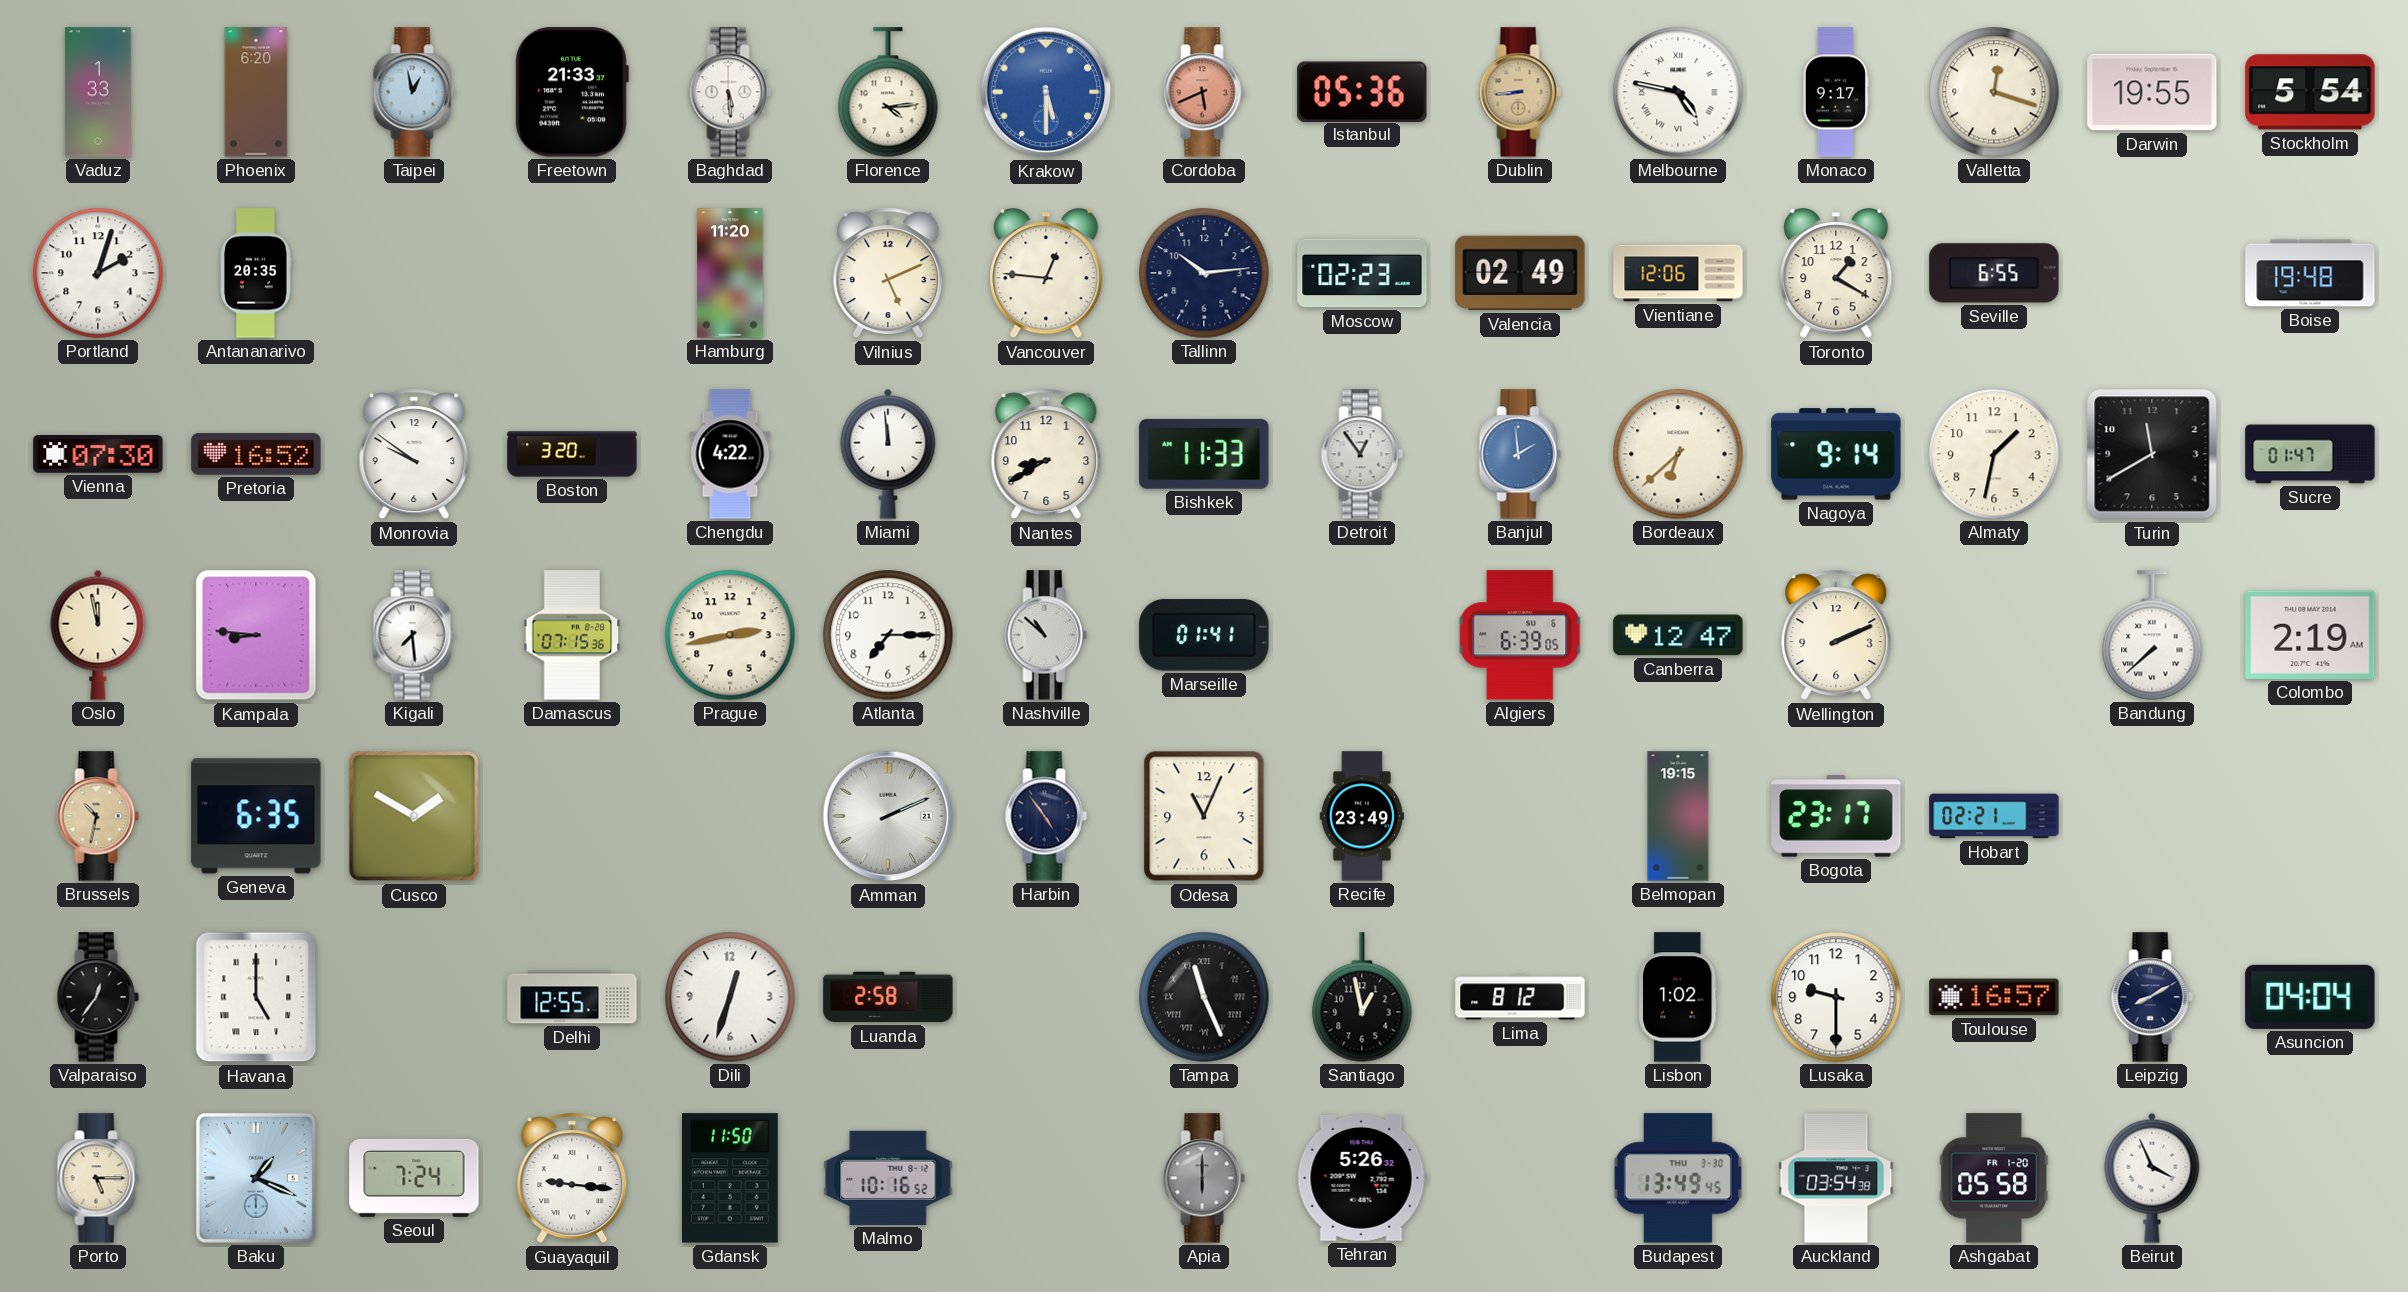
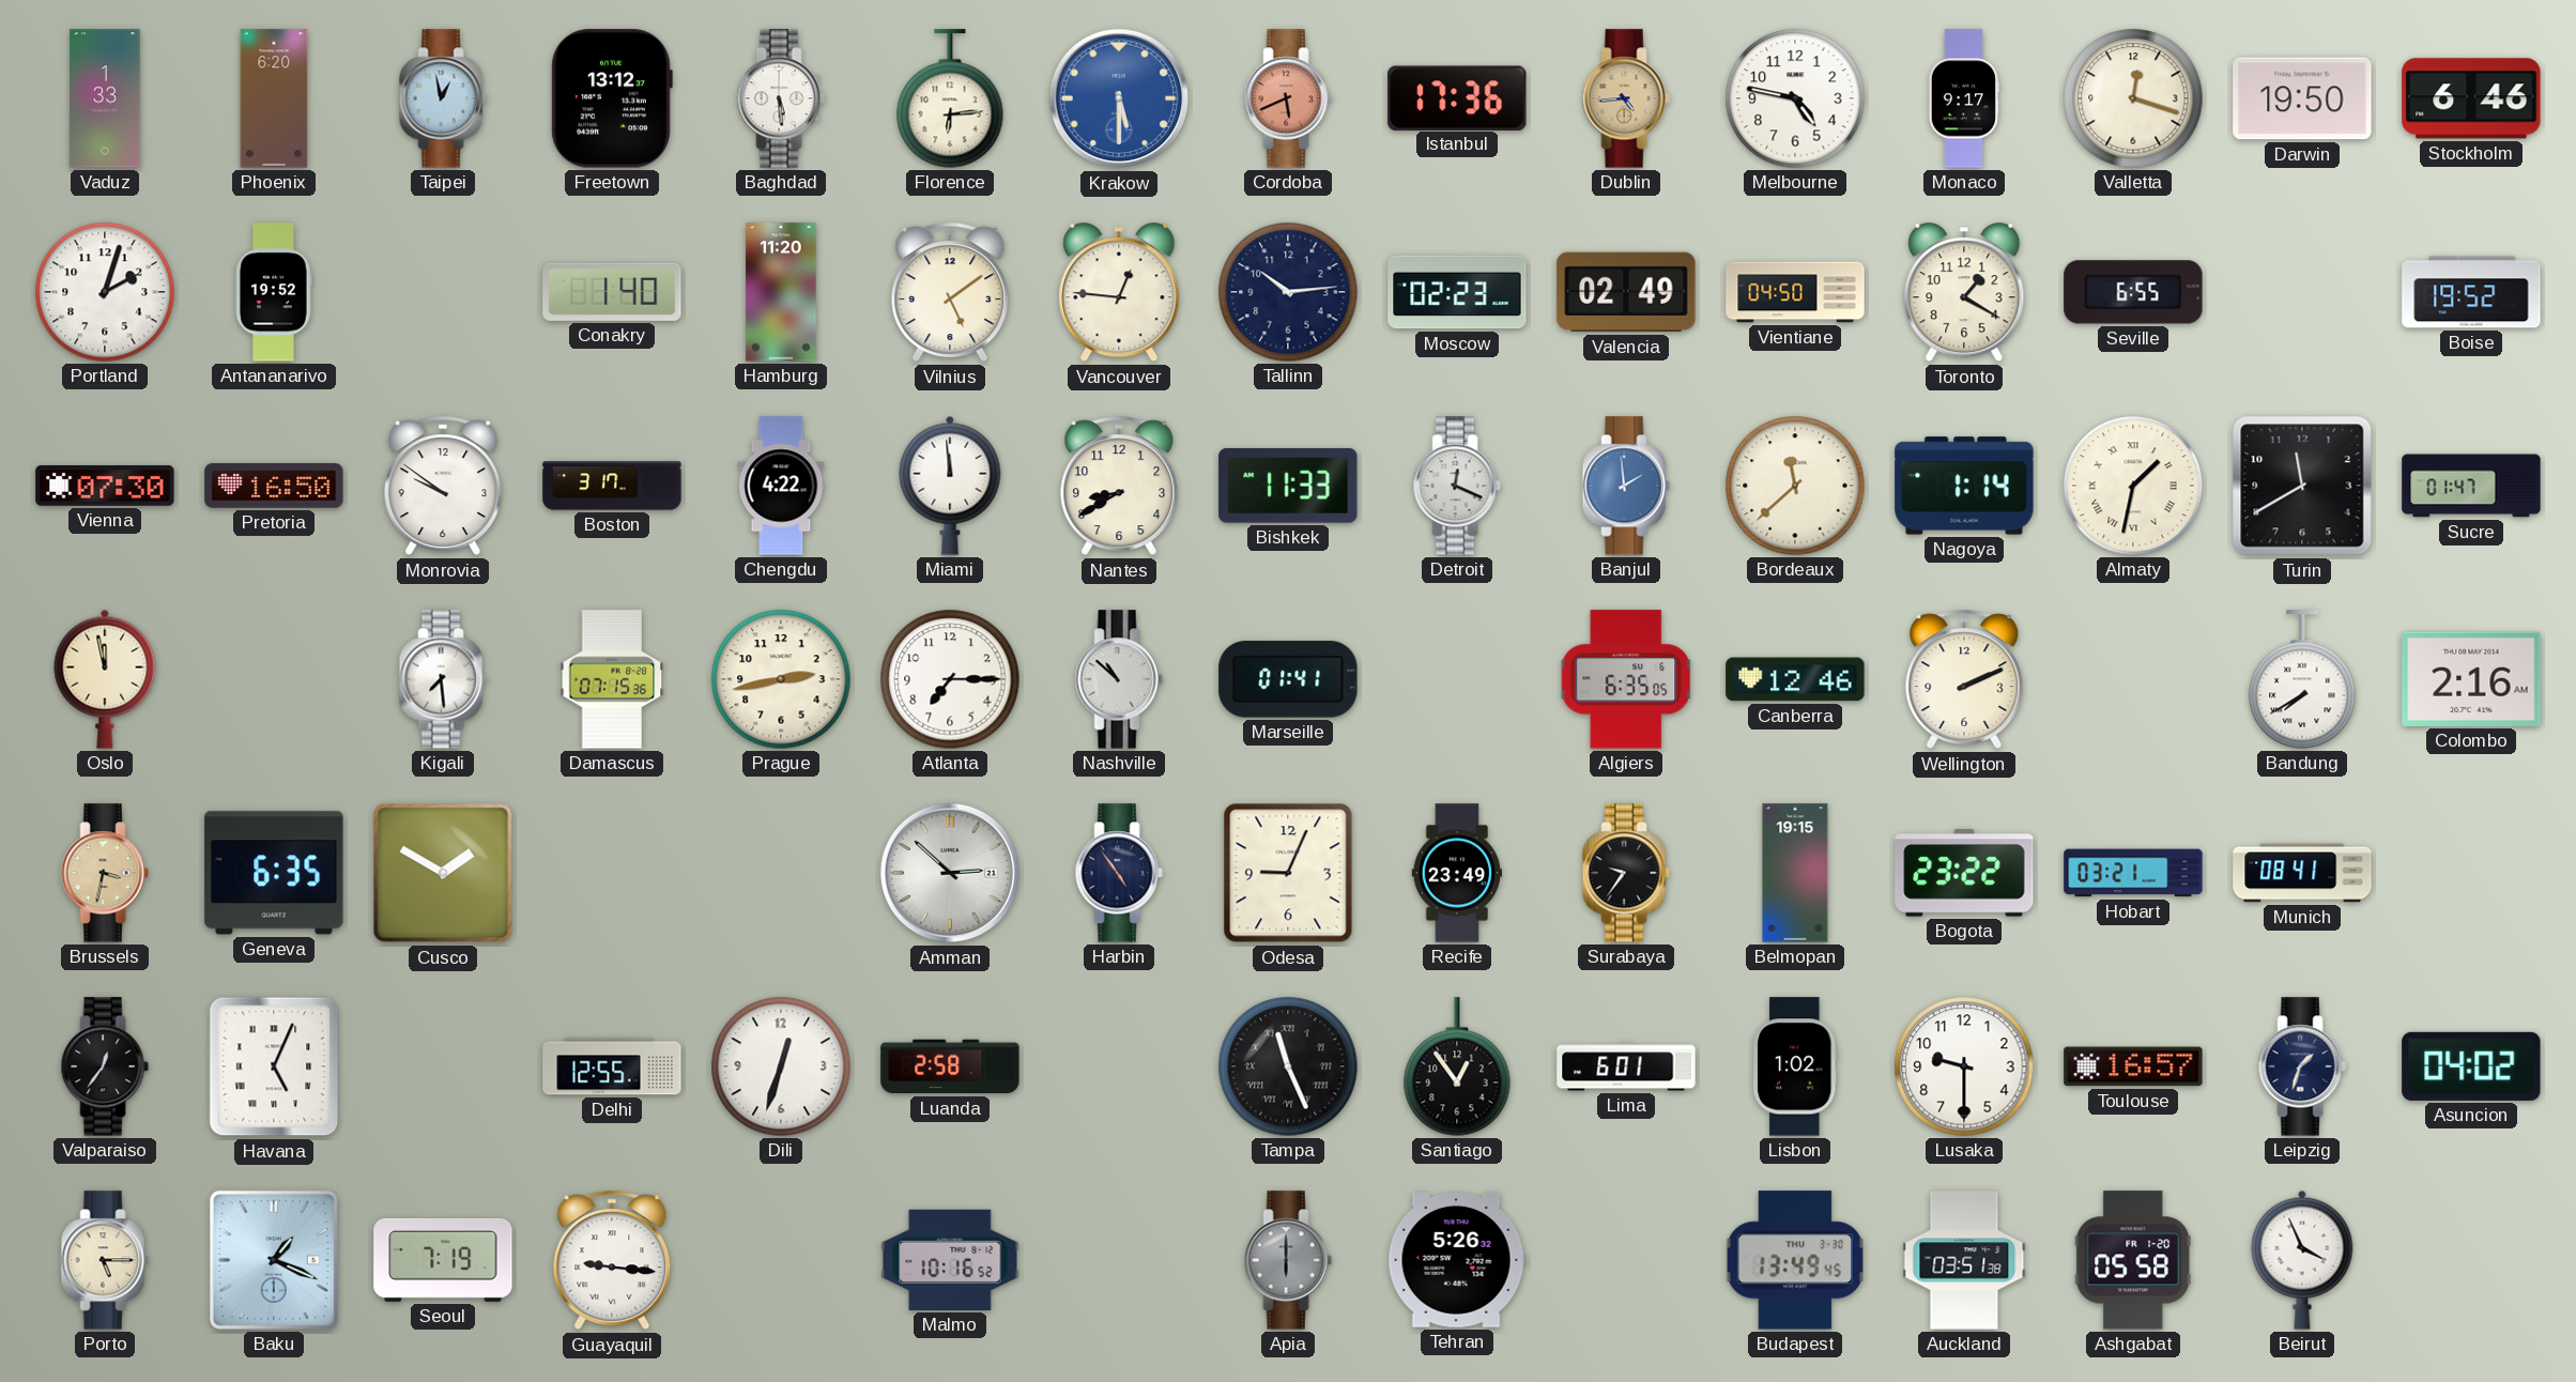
Freetown: 21:33 -> 13:12 (612, 98)
Florence: 4:14 -> 6:14 (950, 98)
Istanbul: 05:36 -> 17:36 (1457, 97)
Dublin: 8:44 -> 4:44 (1626, 98)
Melbourne numerals: Roman -> Arabic (1795, 98)
Darwin: 19:55 -> 19:50 (2302, 98)
Stockholm: 5:54 -> 6:46 (2471, 98)
Antananarivo: 20:35 -> 19:52 (274, 292)
Conakry: none -> 1:40 (612, 292)
Vilnius: 5:11 -> 5:09 (950, 292)
Vientiane: 12:06 -> 04:50 (1795, 292)
Boise: 19:48 -> 19:52 (2471, 292)
Pretoria: 16:52 -> 16:50 (274, 486)
Boston: 3:20 -> 3:17 (612, 486)
Detroit: 12:54 -> 12:19 (1457, 486)
Bordeaux: 6:38 -> 11:38 (1795, 486)
Nagoya: 9:14 -> 1:14 (1964, 486)
Almaty numerals: Arabic -> Roman (2133, 486)
Kampala: 8:46 -> none (256, 635)
Algiers: 6:39 -> 6:35 (1626, 679)
Canberra: 12:47 -> 12:46 (1795, 679)
Bandung: 7:38 -> 7:40 (2302, 679)
Colombo: 2:19 -> 2:16 (2471, 679)
Brussels: 10:32 -> 3:32 (105, 873)
Amman: 2:11 -> 2:52 (950, 873)
Odesa: 11:04 -> 9:04 (1288, 873)
Surabaya: none -> 9:36 (1626, 873)
Bogota: 23:17 -> 23:22 (1964, 873)
Hobart: 02:21 -> 03:21 (2133, 873)
Munich: none -> 08:41 (2302, 873)
Havana: 5:00 -> 5:04 (274, 1066)
Santiago: 12:58 -> 12:54 (1457, 1066)
Lima: 8:12 -> 6:01 (1626, 1066)
Leipzig: 8:10 -> 1:33 (2302, 1066)
Asuncion: 04:04 -> 04:02 (2471, 1066)
Seoul: 7:24 -> 7:19 (443, 1260)
Gdansk: 11:50 -> none (731, 1178)
Auckland: 03:54 -> 03:51 (1964, 1260)
